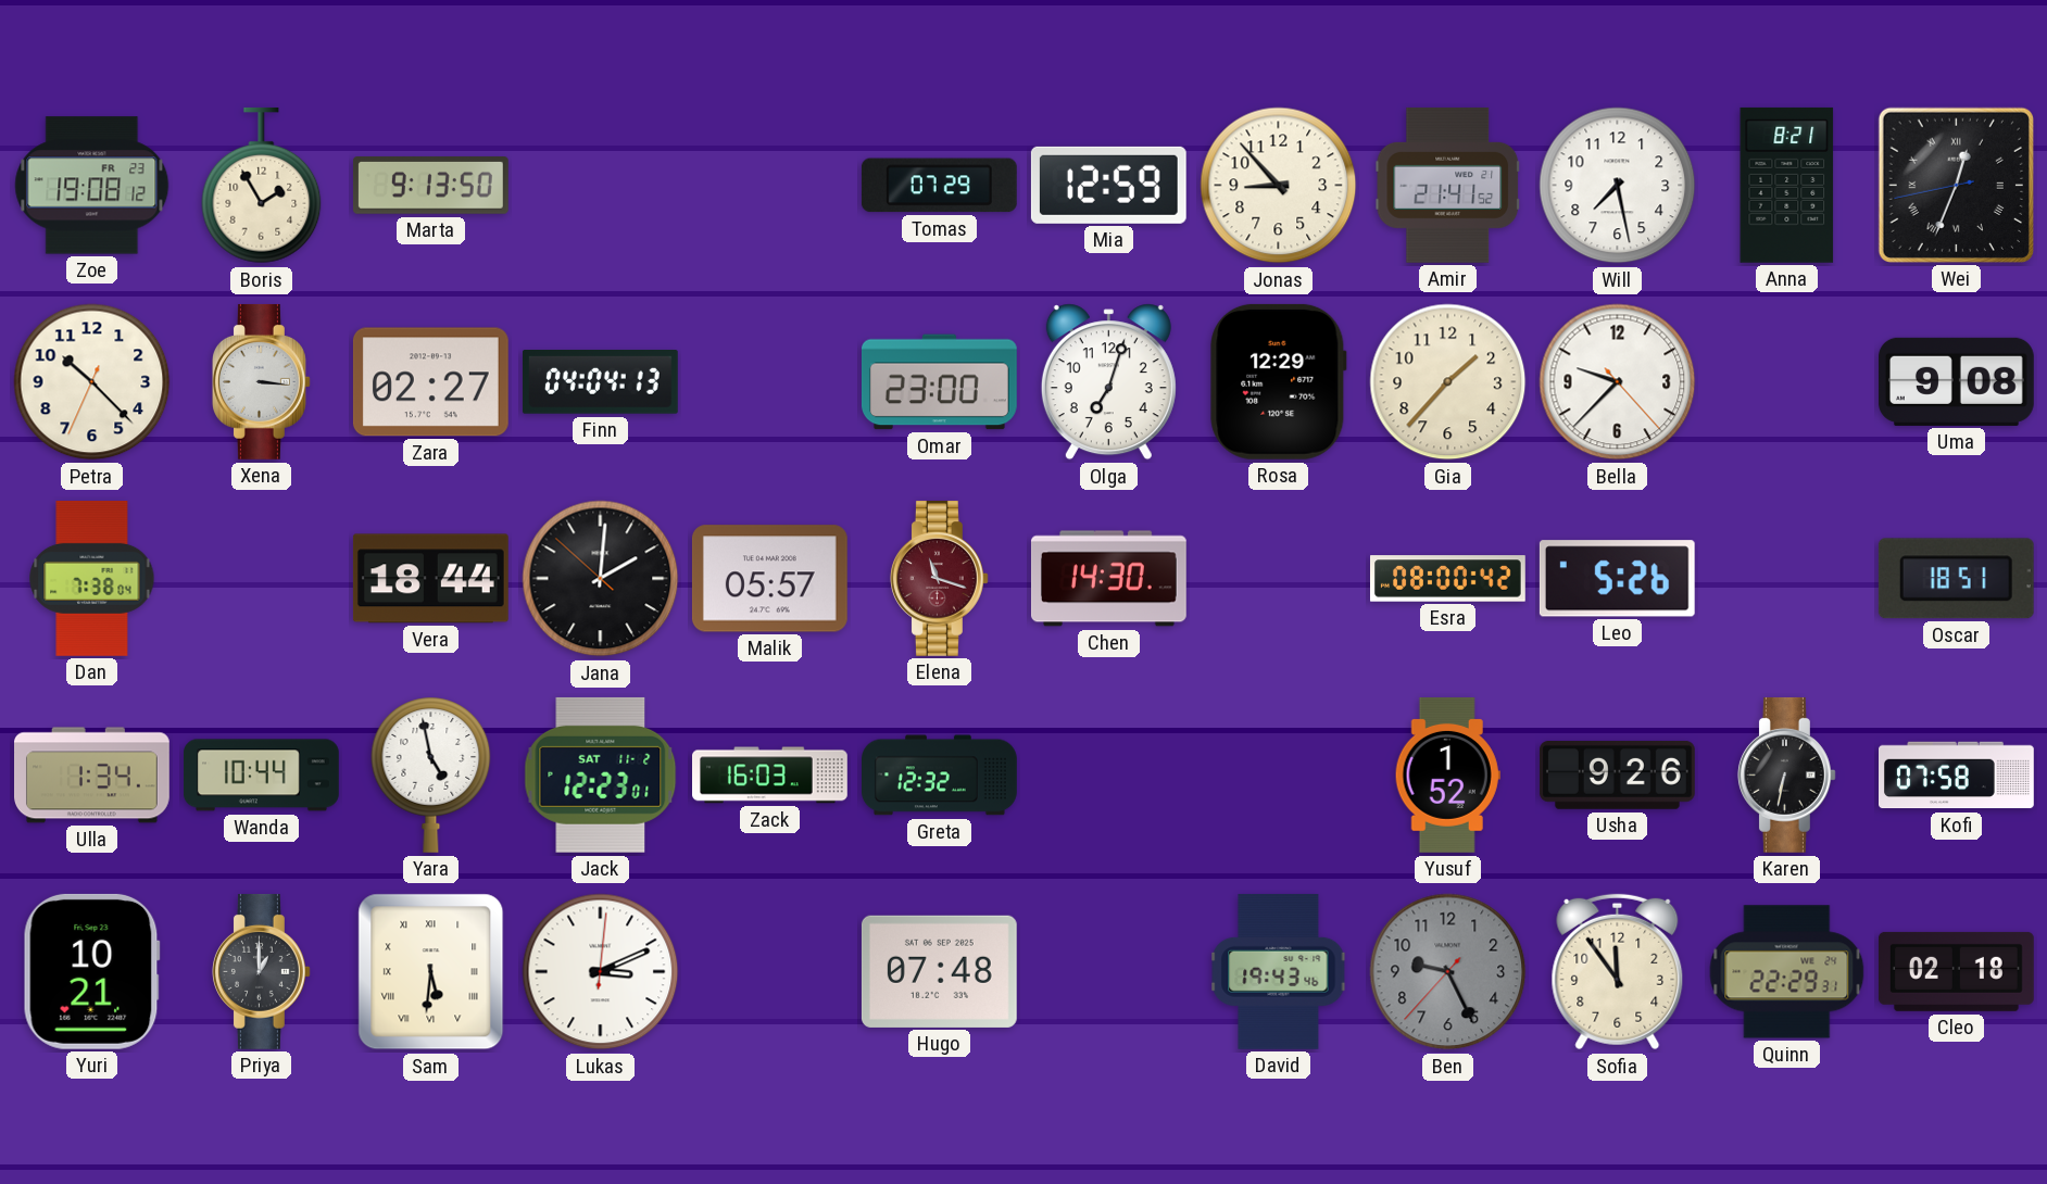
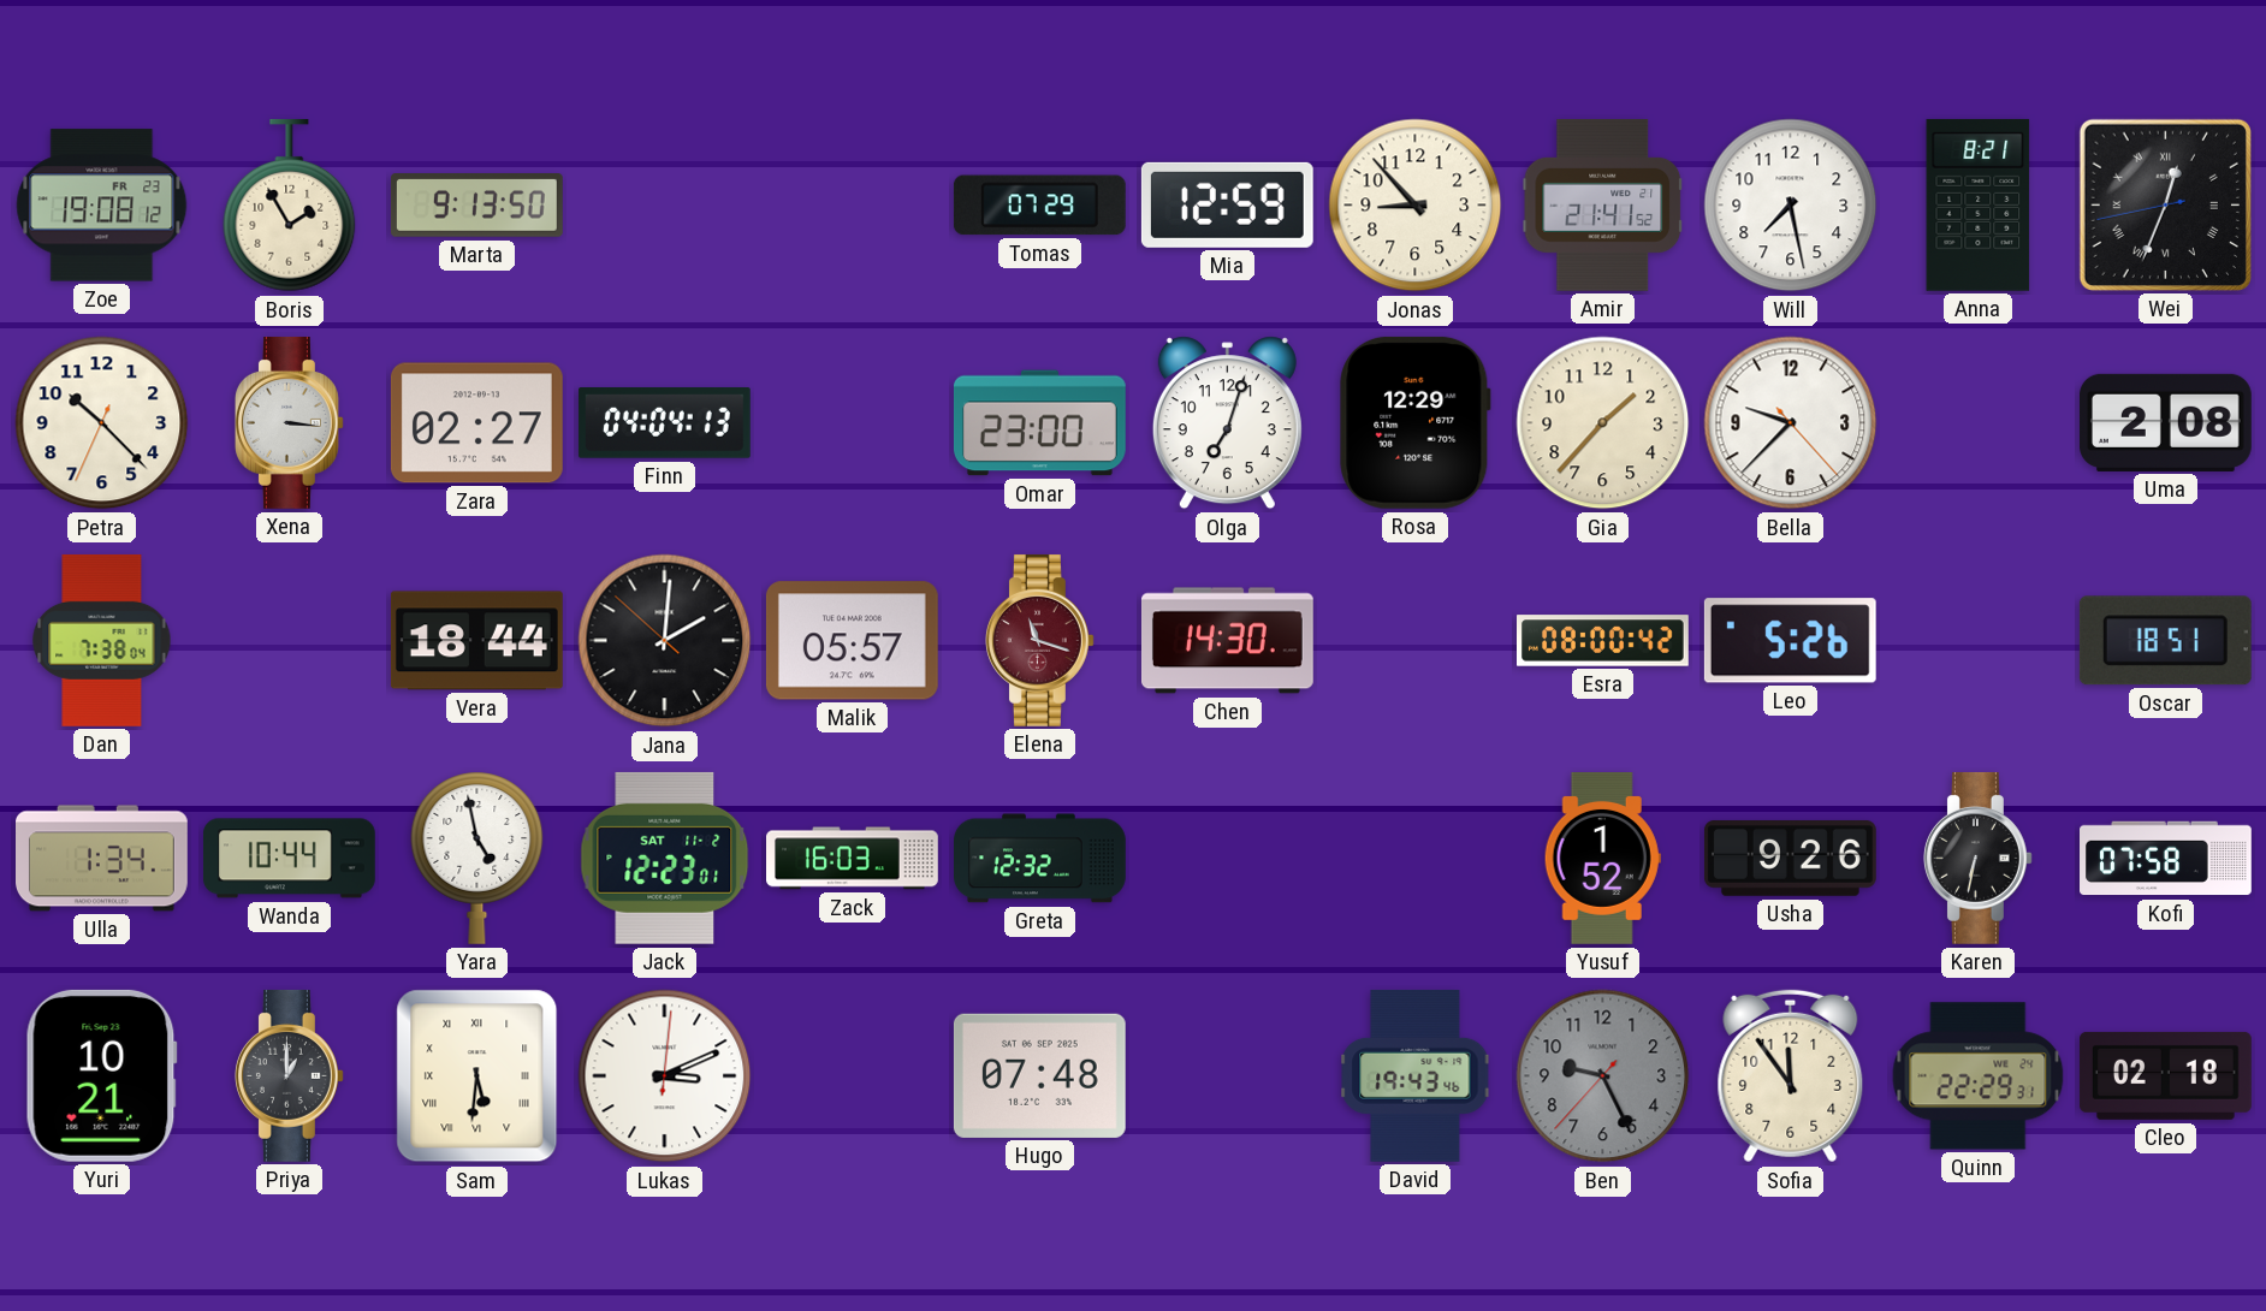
Uma: 9:08 -> 2:08 (2165, 422)
